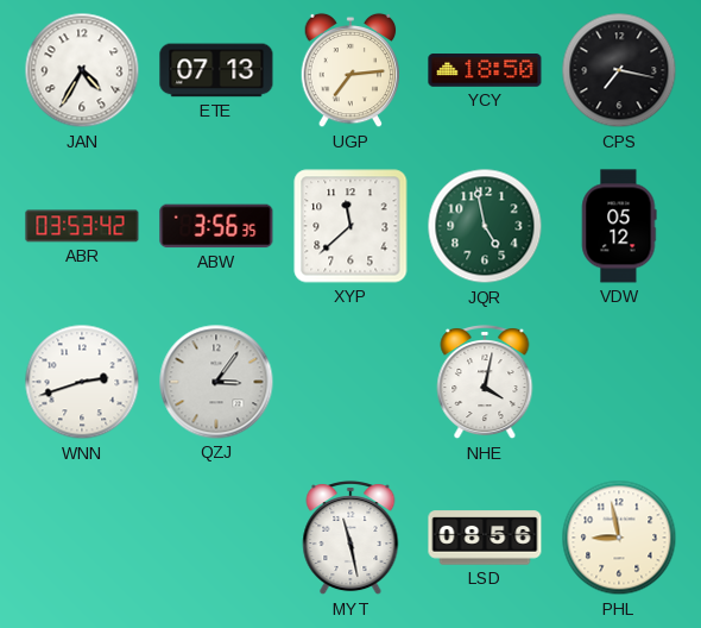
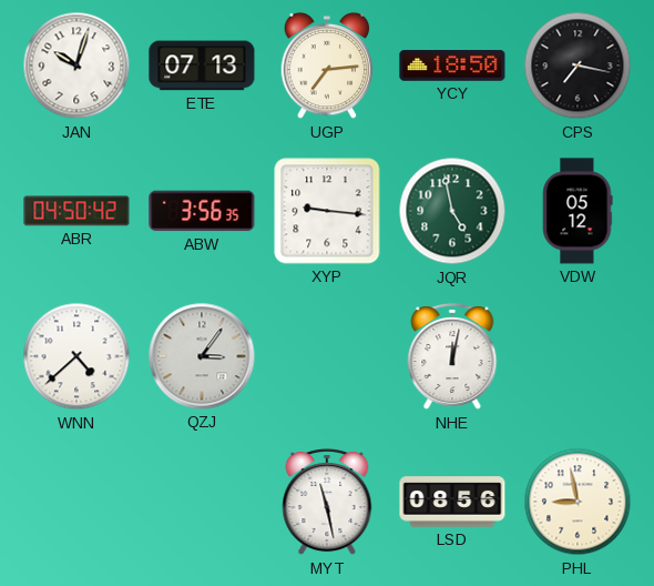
JAN: 4:35 -> 10:03 (76, 65)
ABR: 03:53 -> 04:50 (76, 211)
XYP: 11:38 -> 9:16 (327, 211)
WNN: 2:42 -> 4:38 (76, 356)
NHE: 4:02 -> 12:02 (452, 356)
